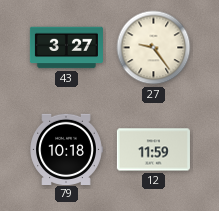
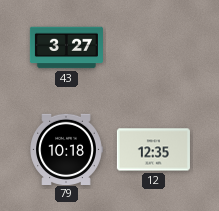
27: 9:24 -> none (154, 48)
12: 11:59 -> 12:35 (153, 150)
